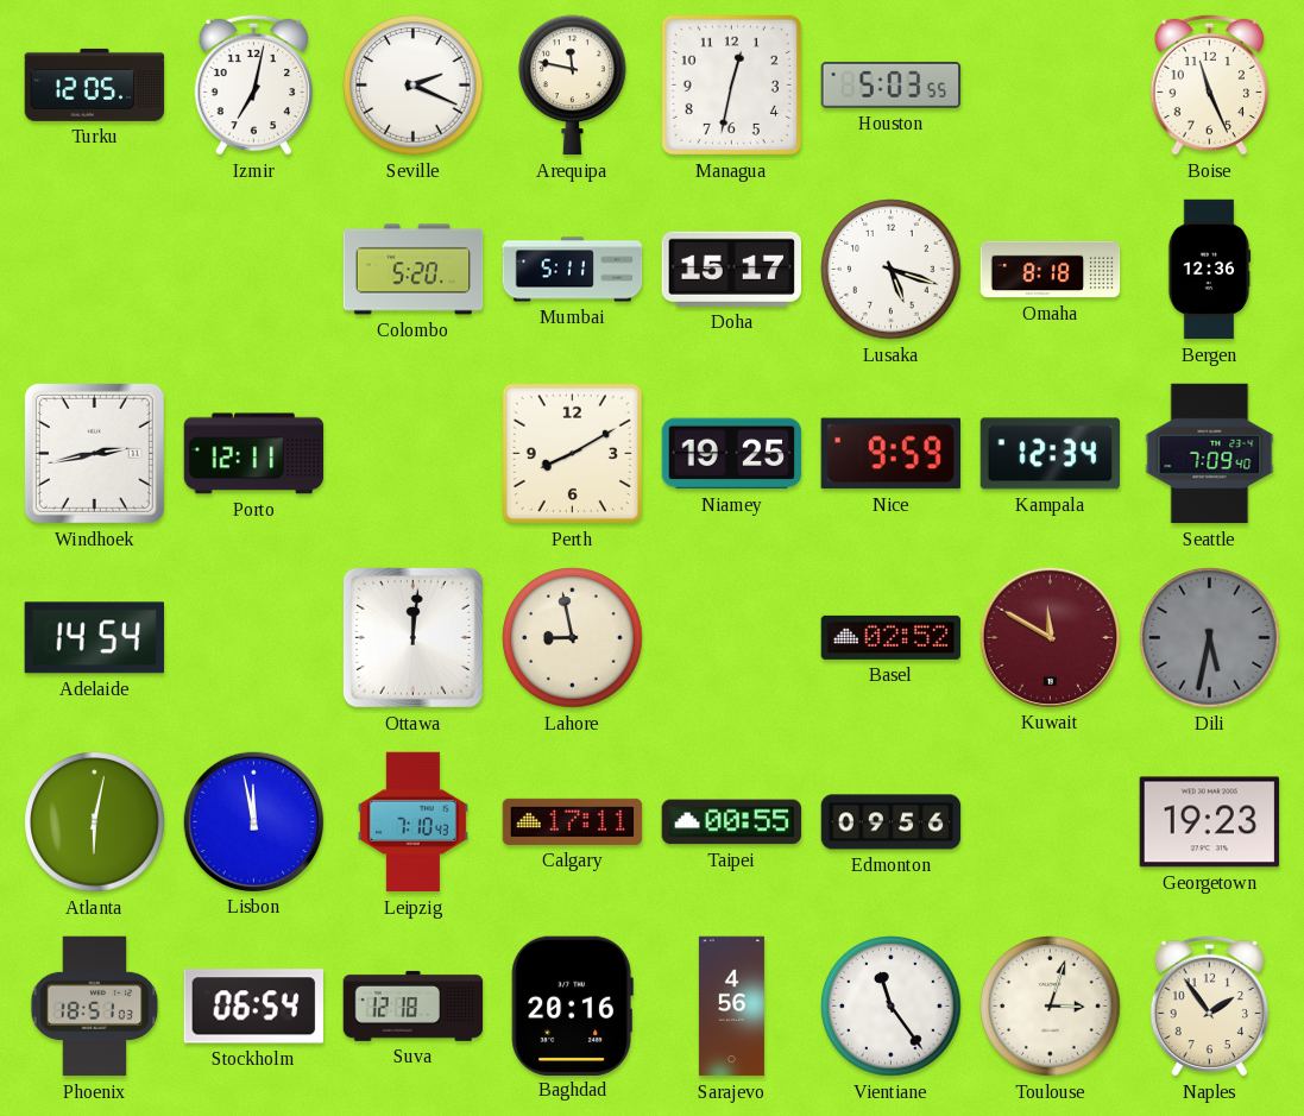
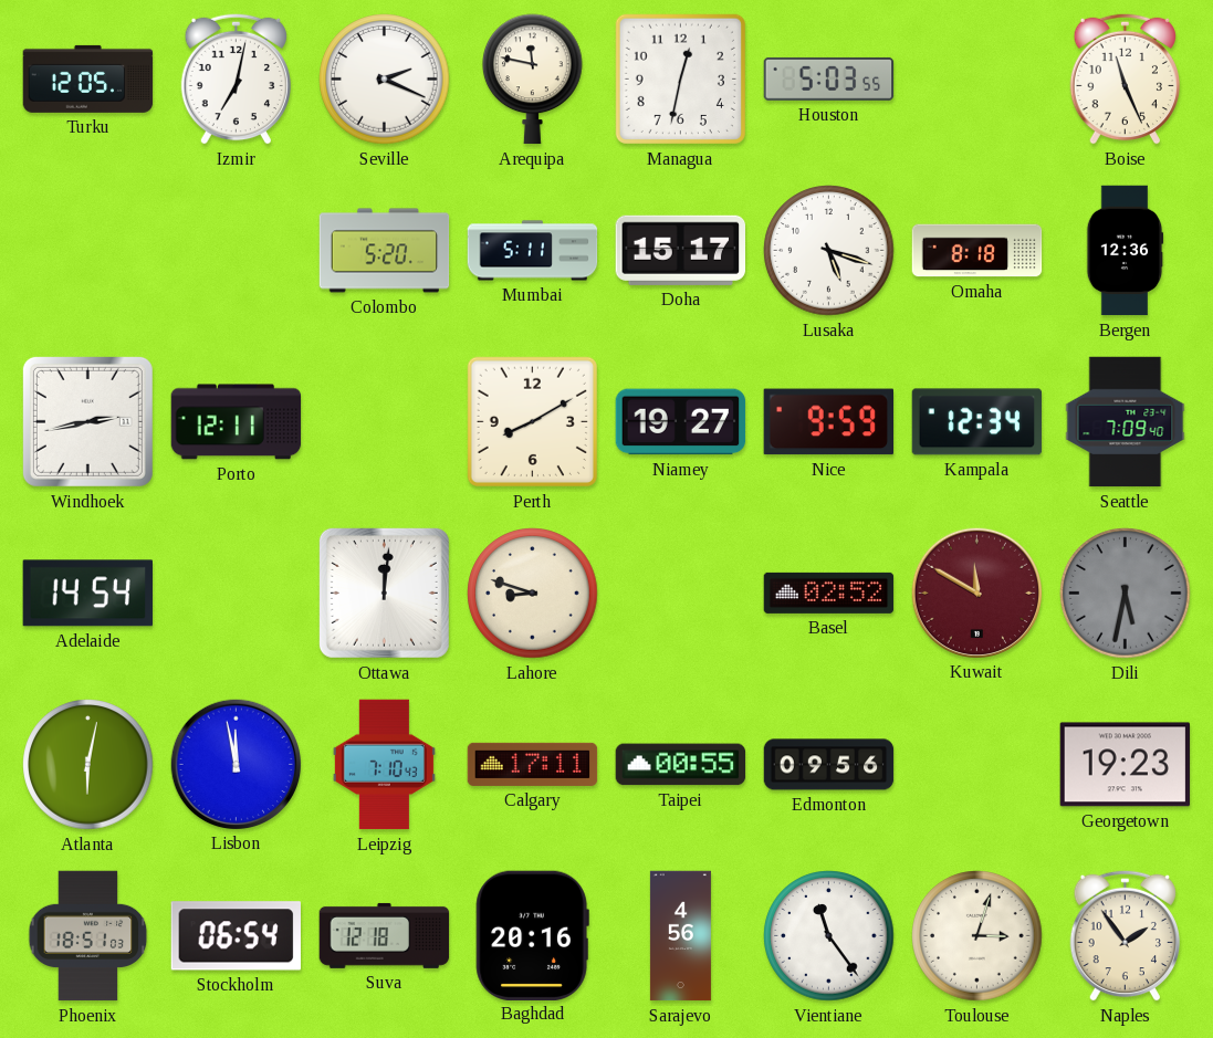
Niamey: 19:25 -> 19:27 (681, 422)
Lahore: 8:58 -> 8:48 (533, 594)
